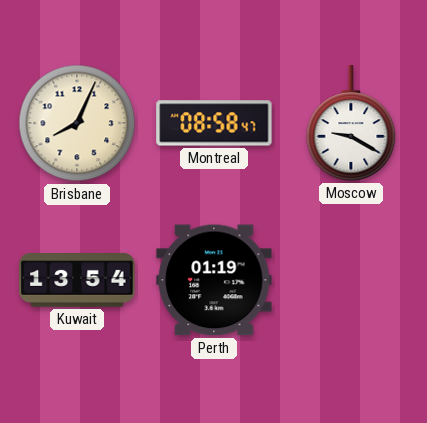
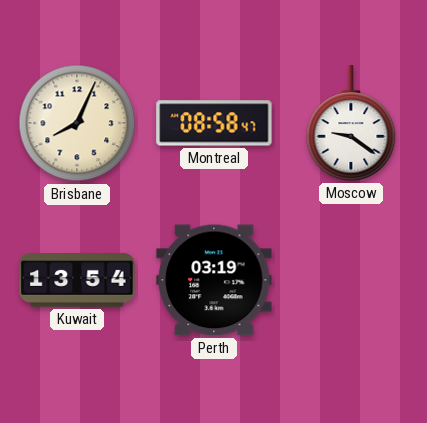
Moscow: 9:20 -> 9:21 (351, 123)
Perth: 01:19 -> 03:19 (214, 280)
